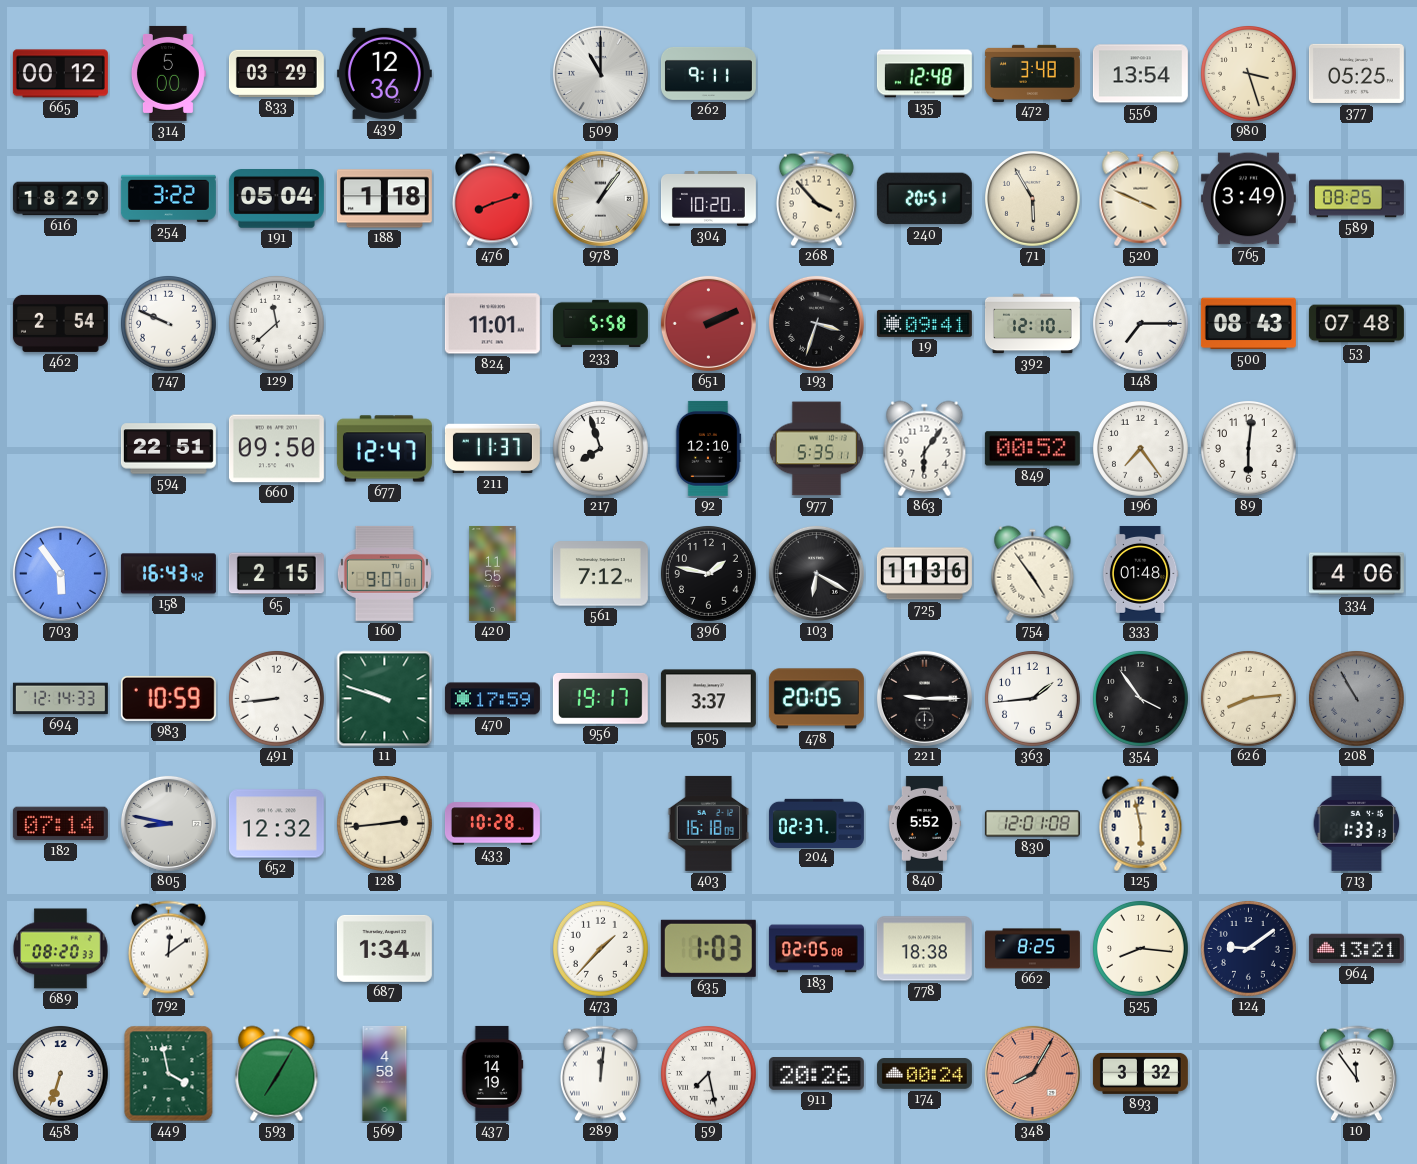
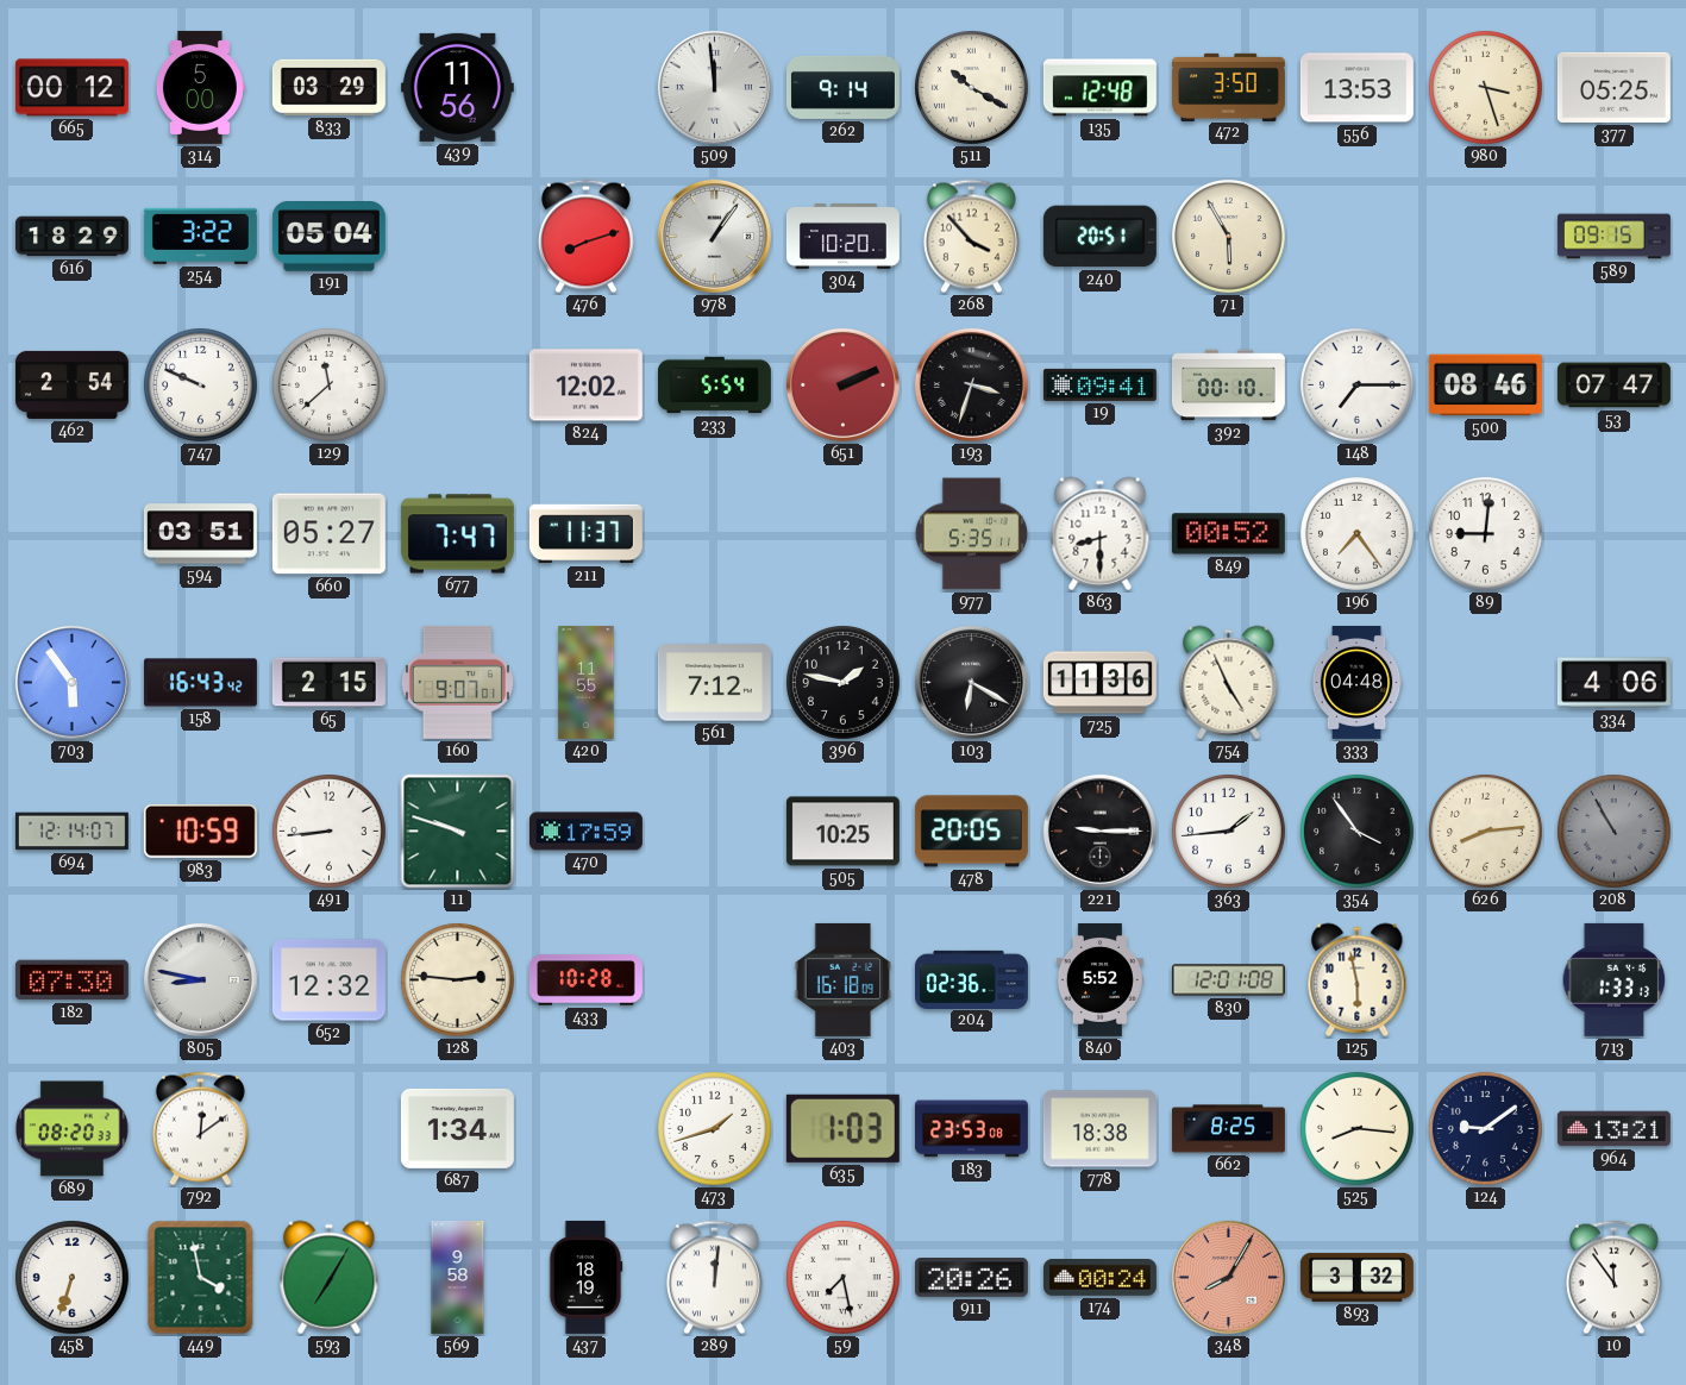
439: 12:36 -> 11:56 (457, 87)
509: 11:00 -> 11:59 (714, 87)
262: 9:11 -> 9:14 (842, 87)
511: none -> 10:20 (972, 88)
472: 3:48 -> 3:50 (1228, 87)
556: 13:54 -> 13:53 (1356, 88)
188: 1:18 -> none (384, 199)
520: 3:49 -> none (1141, 199)
765: 3:49 -> none (1248, 199)
589: 08:25 -> 09:15 (1613, 237)
824: 11:01 -> 12:02 (585, 386)
233: 5:58 -> 5:54 (714, 386)
392: 12:10 -> 00:10 (1228, 386)
500: 08:43 -> 08:46 (1485, 386)
53: 07:48 -> 07:47 (1613, 386)
594: 22:51 -> 03:51 (200, 534)
660: 09:50 -> 05:27 (328, 534)
677: 12:47 -> 7:47 (457, 534)
217: 7:57 -> none (601, 449)
92: 12:10 -> none (708, 448)
863: 6:06 -> 8:30 (1101, 534)
89: 6:01 -> 9:01 (1486, 534)
754: 4:54 -> 4:56 (1229, 683)
333: 01:48 -> 04:48 (1356, 682)
694: 12:14:33 -> 12:14:07 (71, 832)
956: 19:17 -> none (600, 698)
505: 3:37 -> 10:25 (842, 832)
182: 07:14 -> 07:30 (71, 980)
128: 2:44 -> 2:46 (458, 980)
204: 02:37 -> 02:36 (971, 979)
473: 1:37 -> 1:42 (715, 1129)
183: 02:05 -> 23:53 (971, 1129)
569: 4:58 -> 9:58 (458, 1277)
437: 14:19 -> 18:19 (585, 1277)
